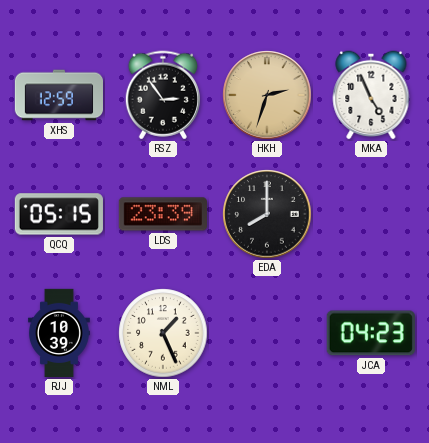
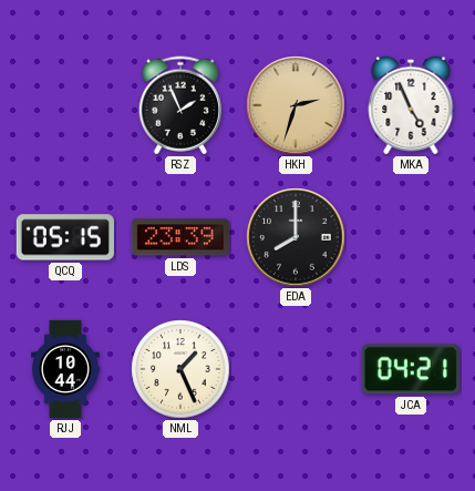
XHS: 12:59 -> none (58, 95)
RSZ: 2:54 -> 1:56 (179, 105)
RJJ: 10:39 -> 10:44 (65, 369)
JCA: 04:23 -> 04:21 (411, 369)
